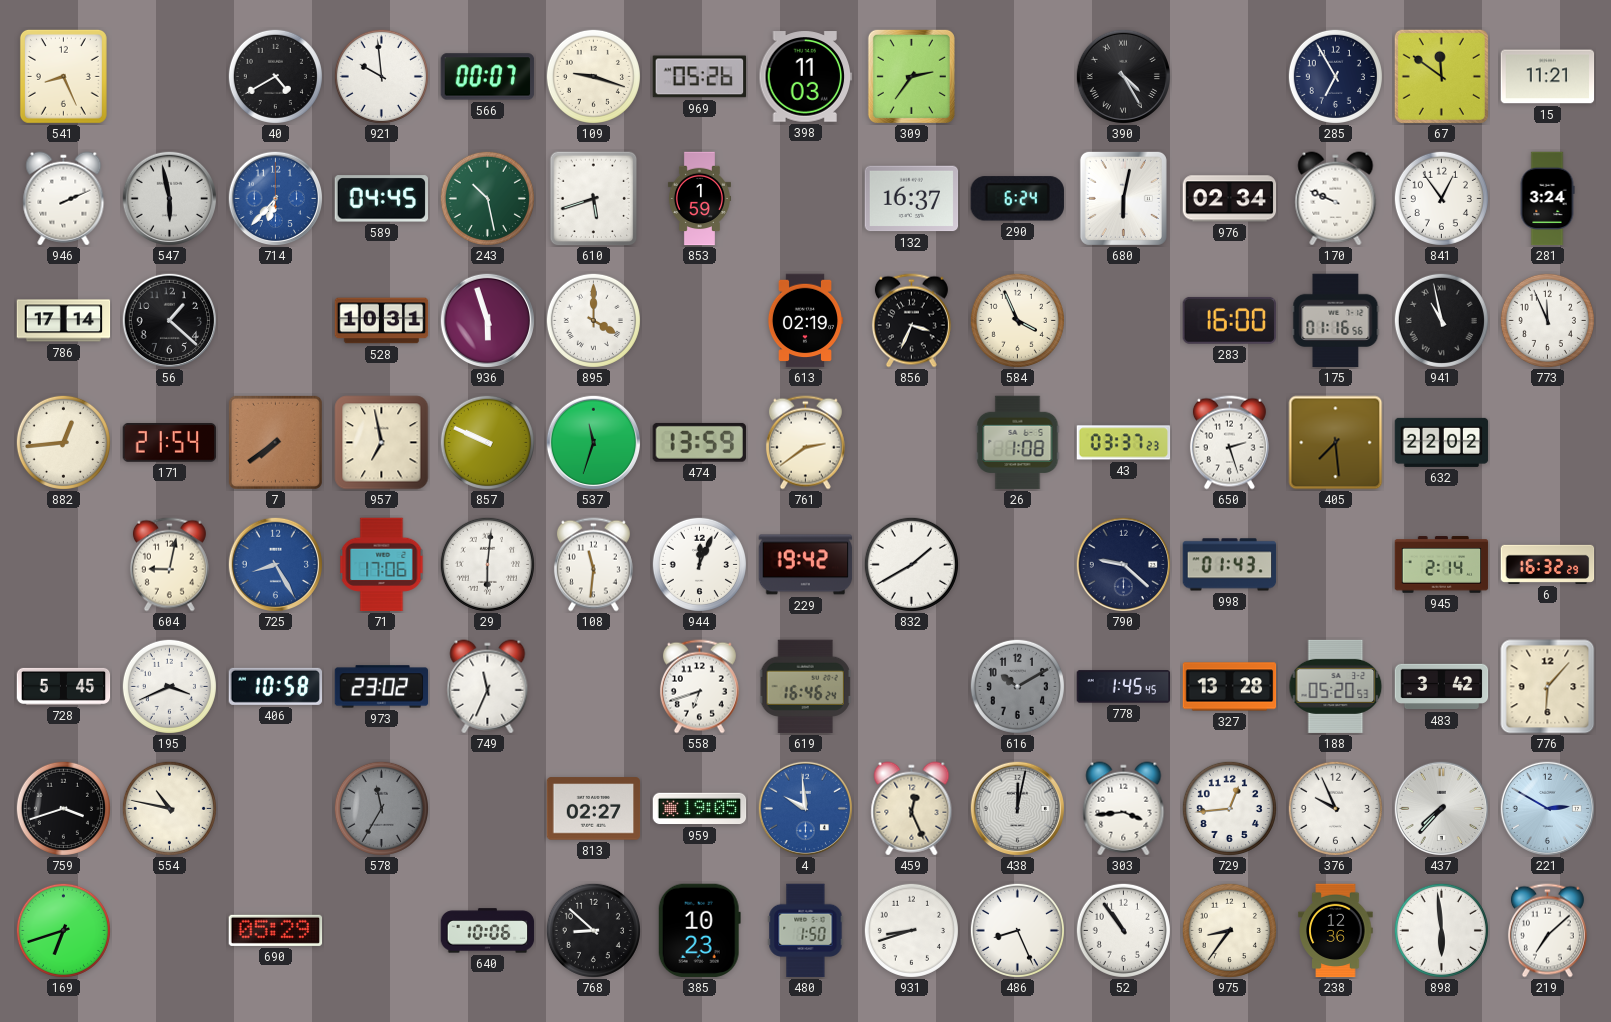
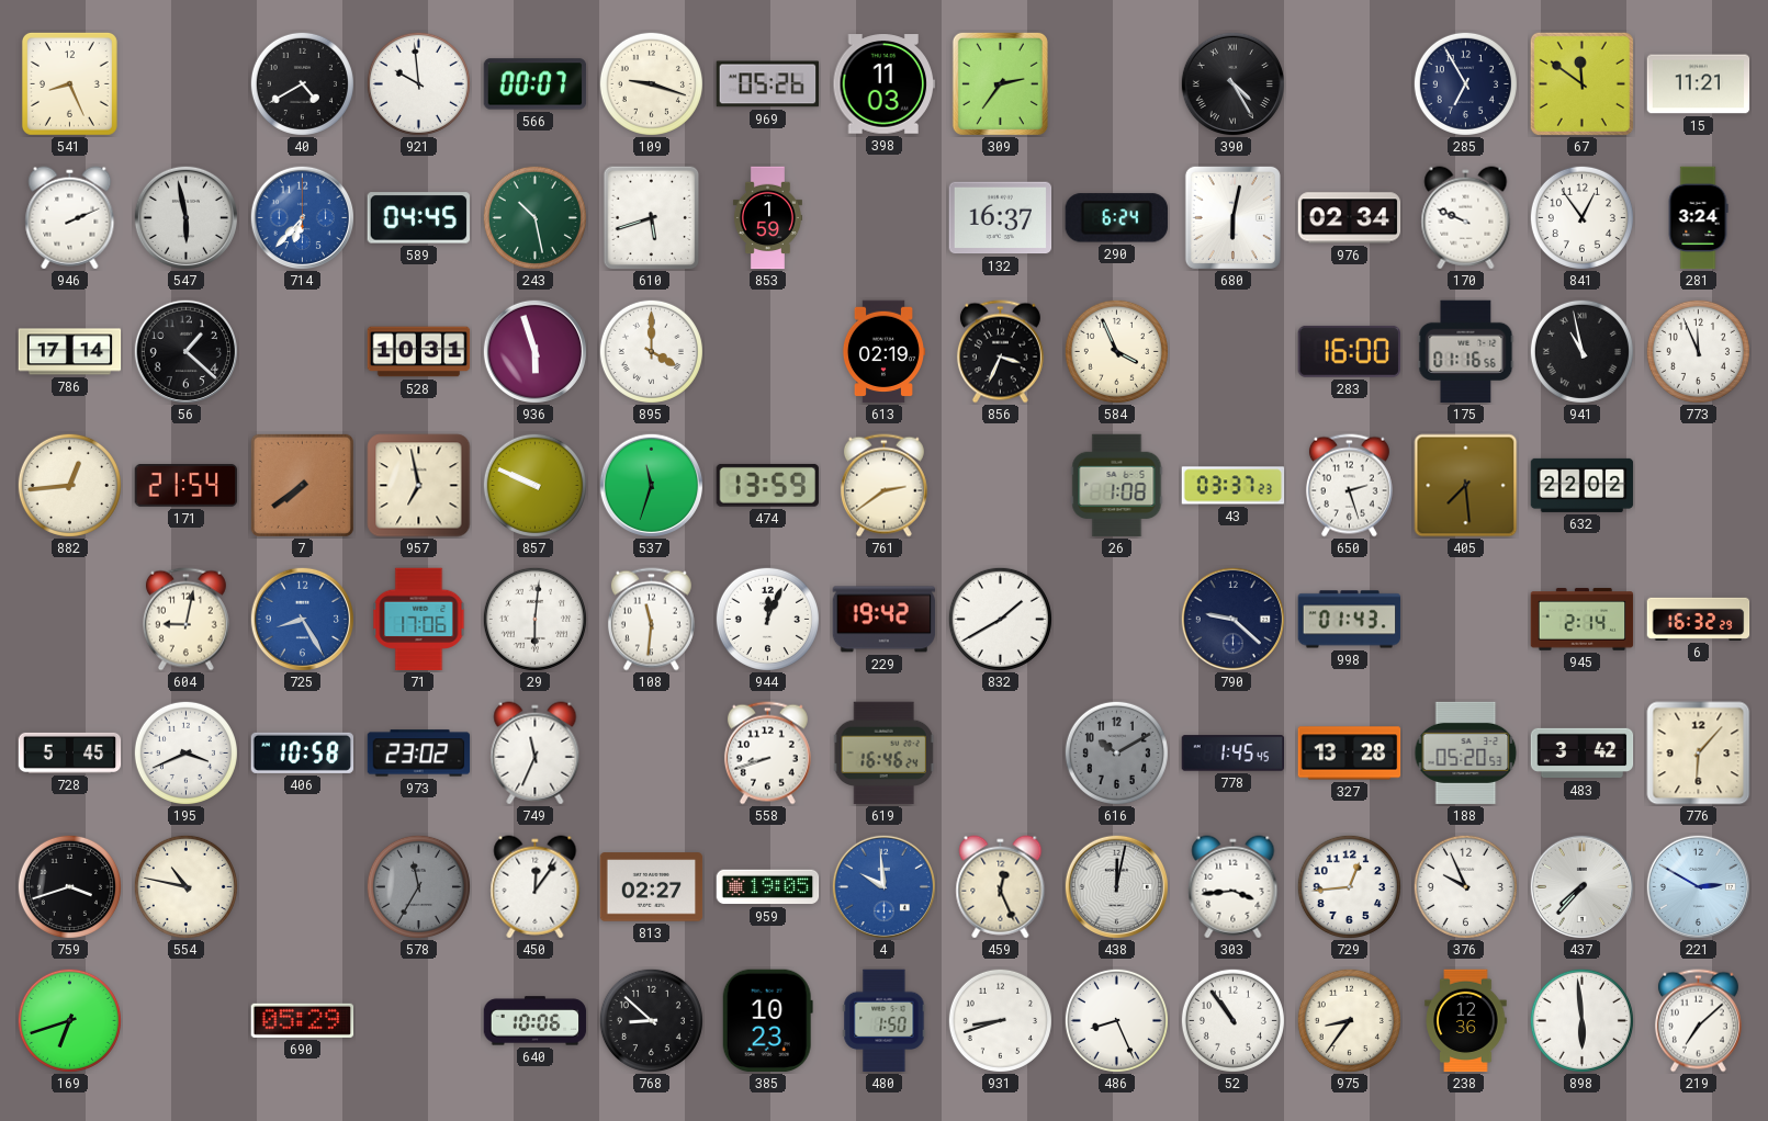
558: 6:42 -> 8:42 (767, 754)
450: none -> 12:06 (536, 887)
